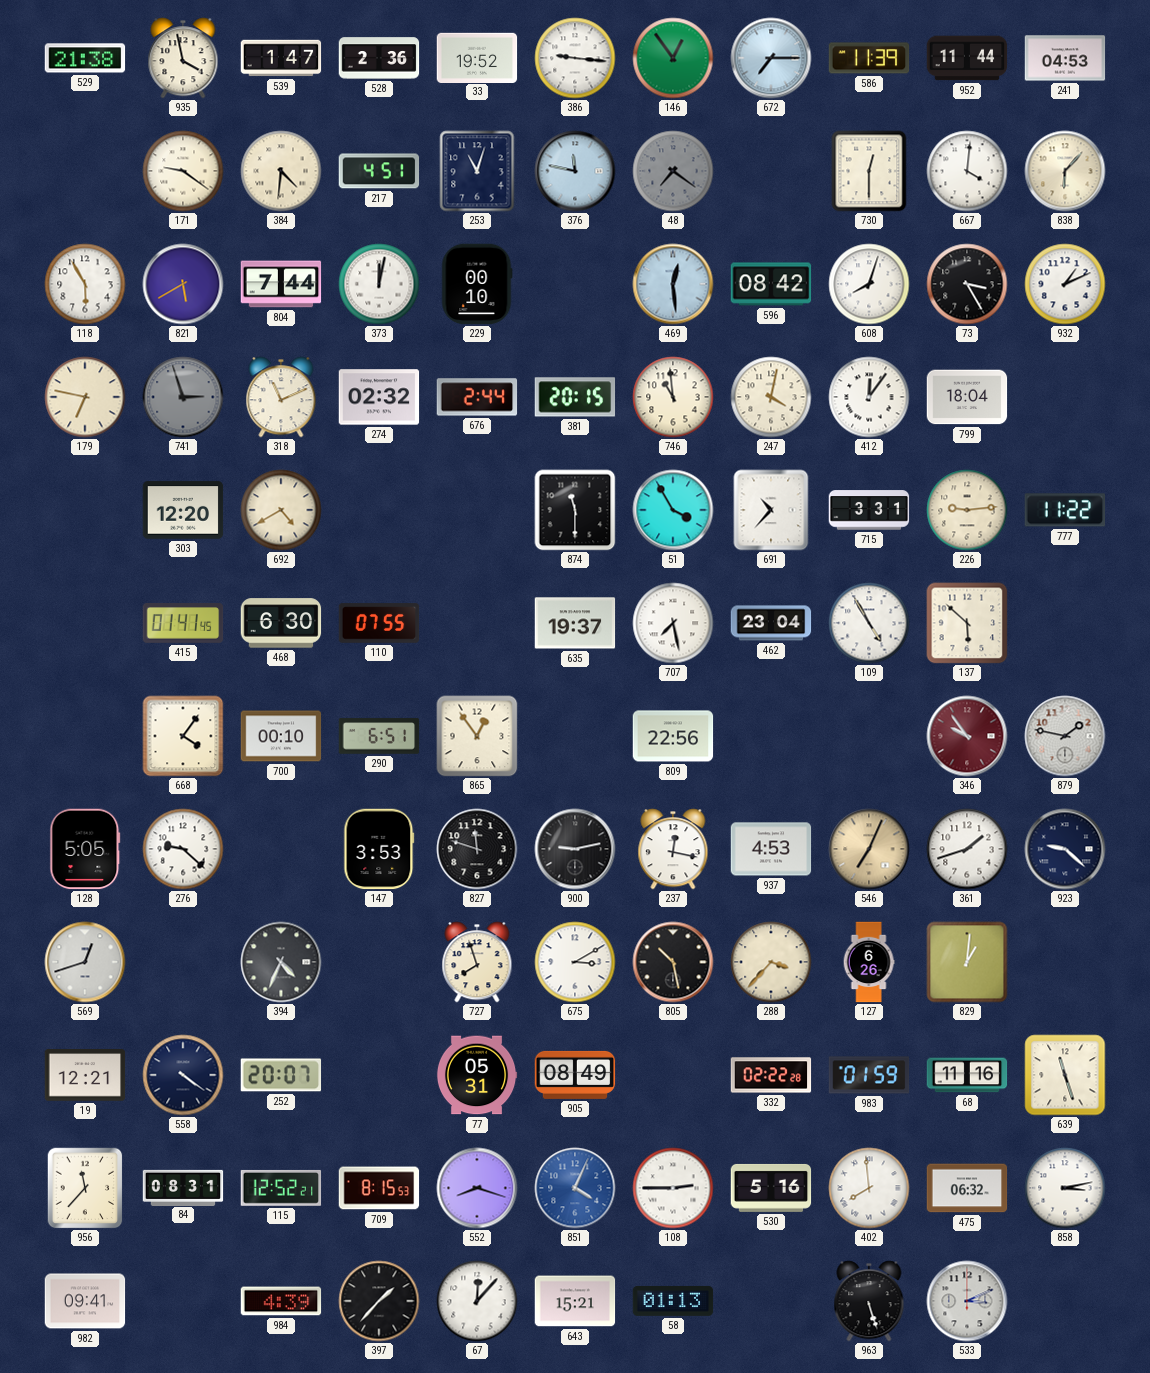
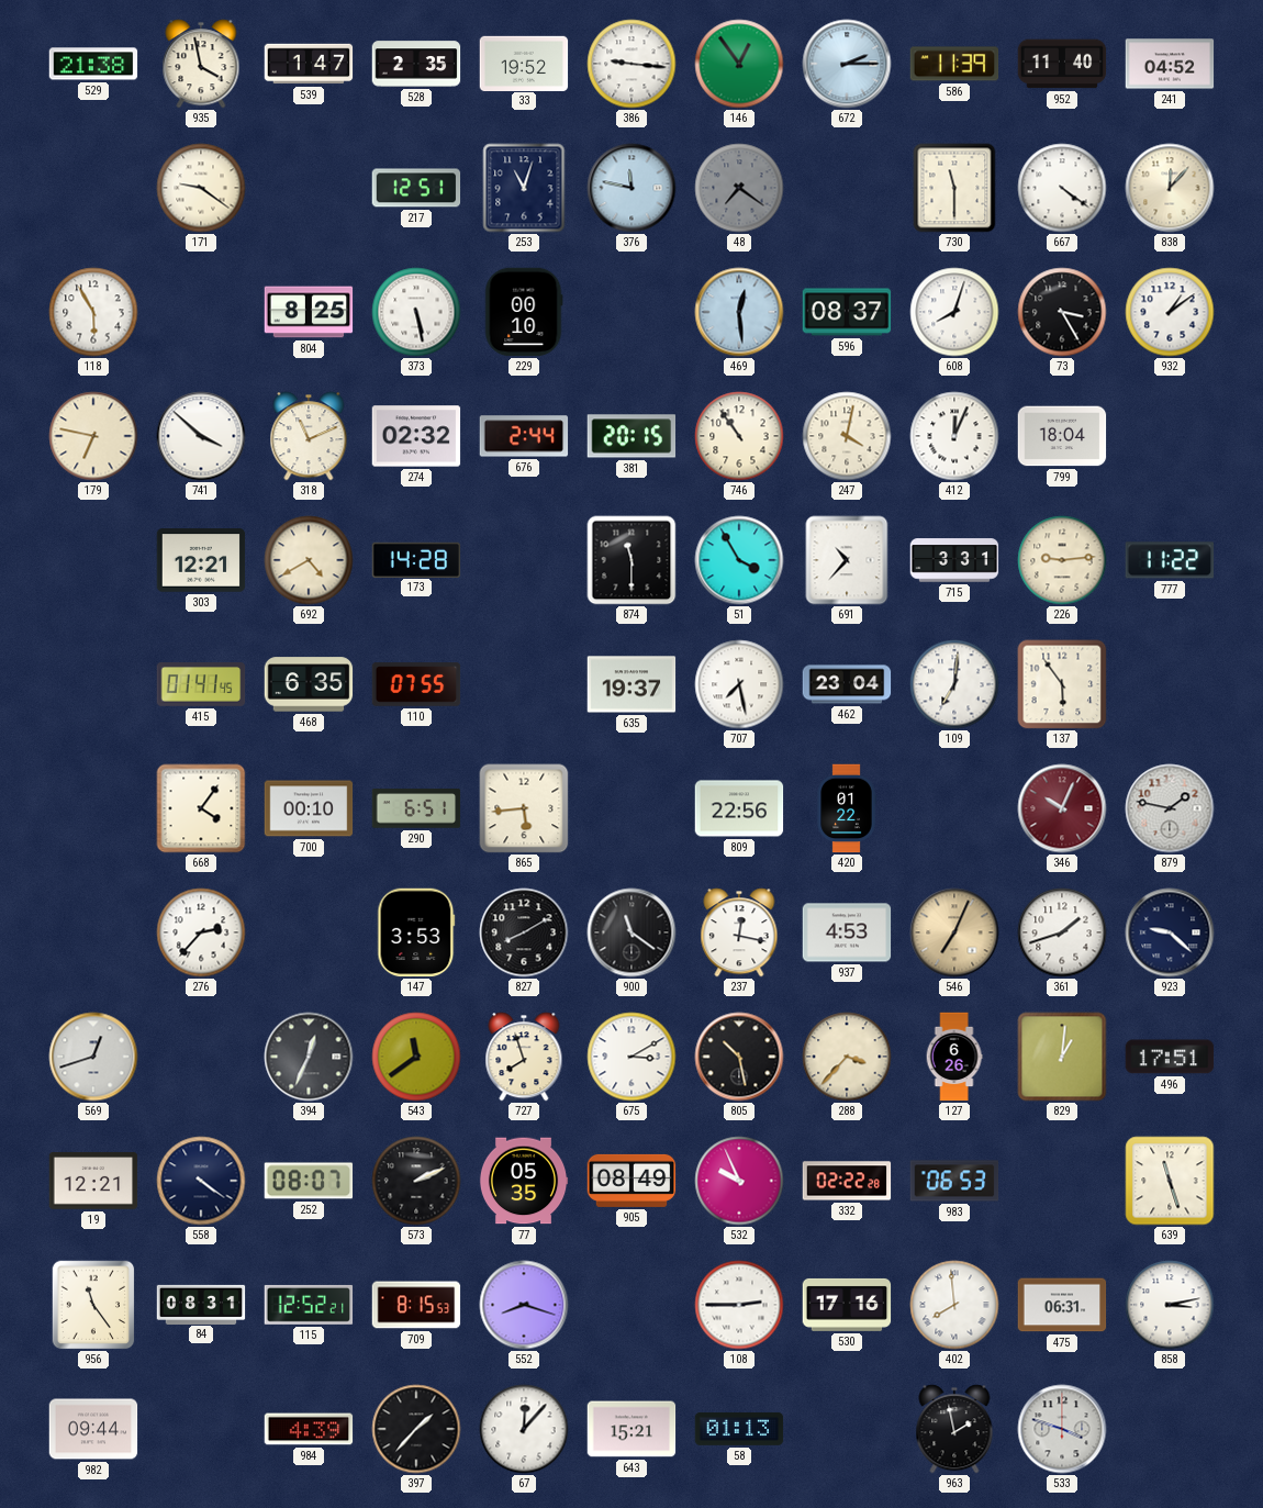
528: 2:36 -> 2:35 (416, 64)
672: 7:15 -> 2:15 (847, 64)
952: 11:44 -> 11:40 (1062, 64)
241: 04:53 -> 04:52 (1170, 64)
384: 4:31 -> none (281, 171)
217: 4:51 -> 12:51 (416, 188)
730: 12:30 -> 11:30 (954, 188)
667: 4:01 -> 4:21 (1062, 188)
838: 6:07 -> 12:07 (1170, 188)
821: 5:40 -> none (183, 284)
804: 7:44 -> 8:25 (309, 312)
373: 12:02 -> 5:28 (416, 312)
596: 08:42 -> 08:37 (847, 312)
932: 1:11 -> 1:09 (1170, 312)
741: 2:57 -> 3:52 (201, 436)
741 dial: grey -> white (201, 436)
746: 10:59 -> 10:54 (739, 436)
412: 12:06 -> 12:04 (954, 436)
303: 12:20 -> 12:21 (201, 560)
173: none -> 14:28 (416, 559)
468: 6:30 -> 6:35 (309, 684)
109: 4:55 -> 7:01 (954, 684)
137: 5:52 -> 5:54 (1062, 684)
865: 12:54 -> 5:44 (524, 808)
420: none -> 01:22 (847, 808)
346: 9:54 -> 10:04 (1062, 808)
128: 5:05 -> none (85, 849)
276: 9:22 -> 2:37 (201, 932)
827: 11:48 -> 8:10 (524, 932)
900: 9:13 -> 11:21 (631, 932)
394: 4:34 -> 12:34 (309, 1057)
543: none -> 11:39 (416, 1057)
496: none -> 17:51 (1170, 1057)
252: 20:07 -> 08:07 (309, 1181)
573: none -> 2:11 (416, 1181)
77: 05:31 -> 05:35 (524, 1181)
532: none -> 9:56 (739, 1181)
983: 01:59 -> 06:53 (954, 1181)
68: 11:16 -> none (967, 1075)
956: 11:37 -> 11:24 (93, 1305)
851: 4:04 -> none (575, 1188)
530: 5:16 -> 17:16 (847, 1305)
475: 06:32 -> 06:31 (1062, 1305)
982: 09:41 -> 09:44 (93, 1429)
963: 5:27 -> 1:58 (954, 1429)
533: 3:11 -> 3:48 (1062, 1429)
